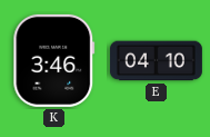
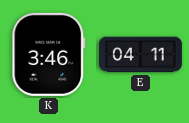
E: 04:10 -> 04:11 (140, 55)
